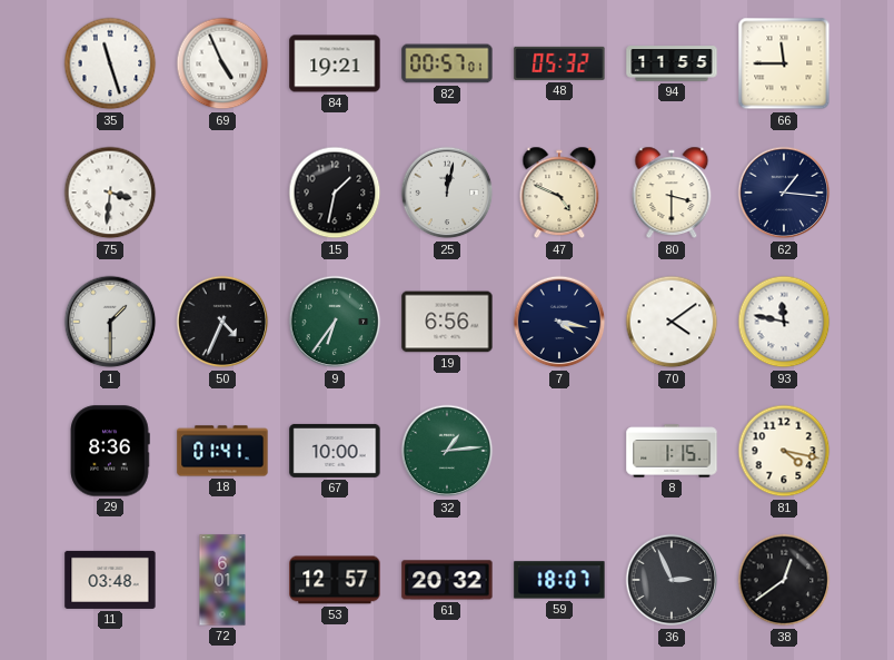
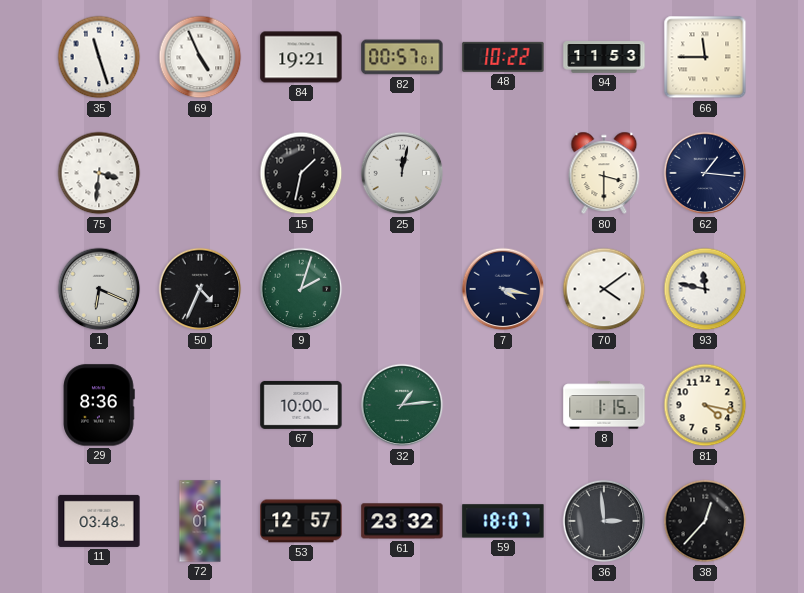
48: 05:32 -> 10:22 (503, 57)
94: 11:55 -> 11:53 (604, 57)
47: 4:49 -> none (559, 193)
1: 1:30 -> 6:19 (99, 289)
9: 6:36 -> 2:03 (301, 289)
19: 6:56 -> none (447, 322)
18: 01:41 -> none (222, 451)
61: 20:32 -> 23:32 (402, 521)
36: 2:56 -> 2:59 (604, 521)
38: 12:39 -> 12:37 (705, 521)
